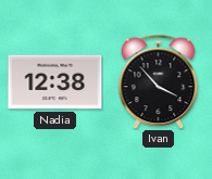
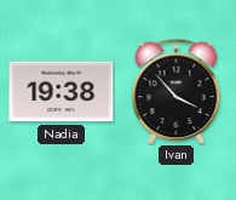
Nadia: 12:38 -> 19:38 (62, 92)
